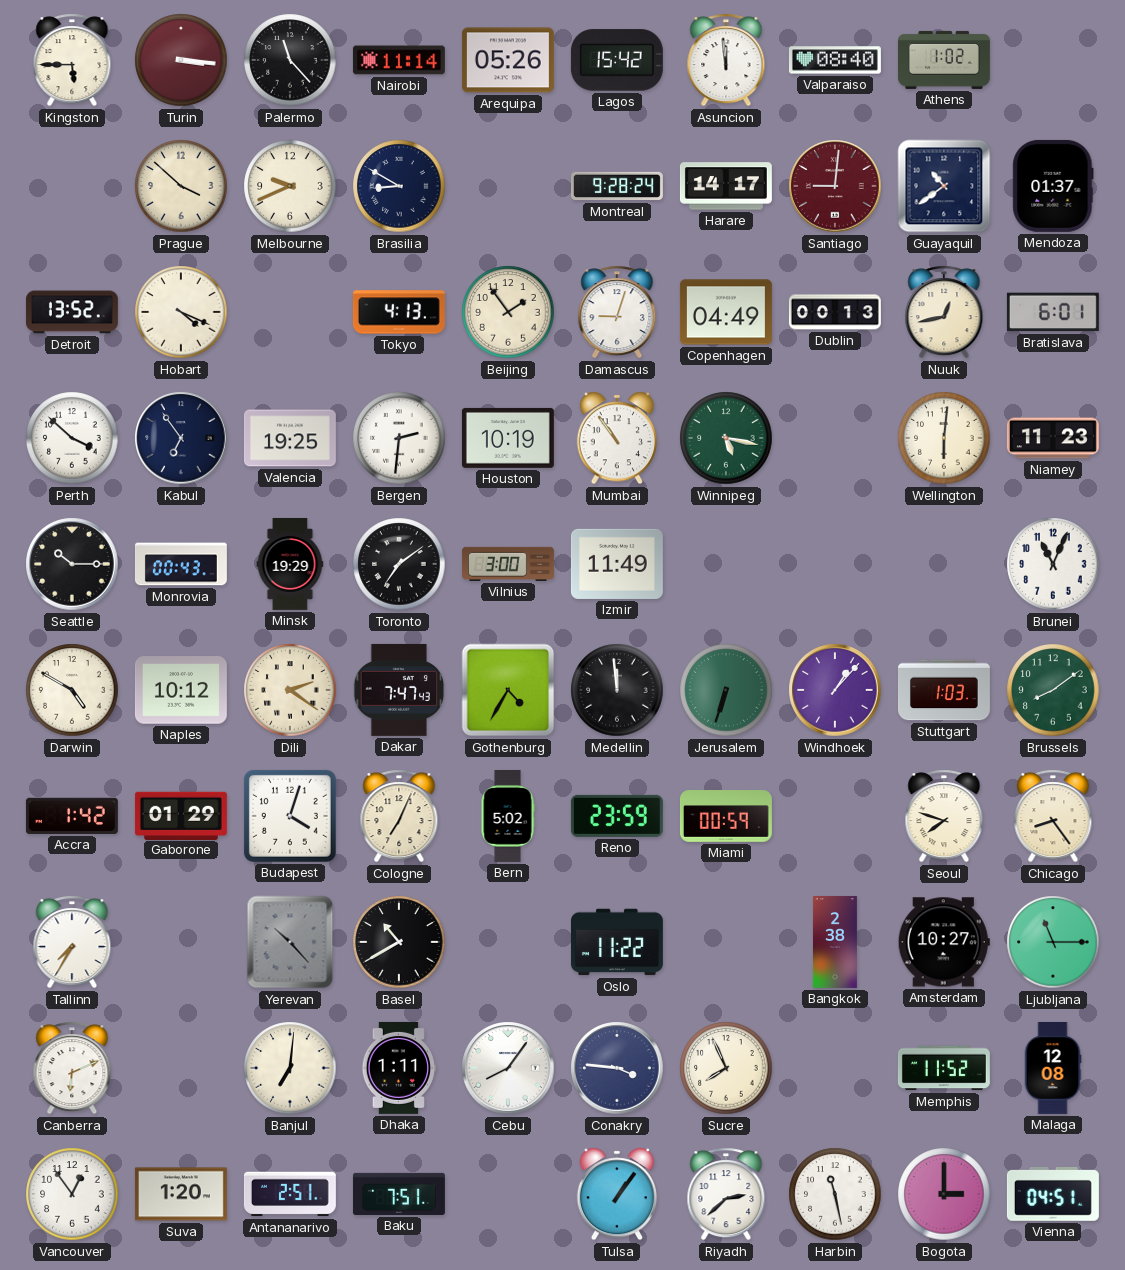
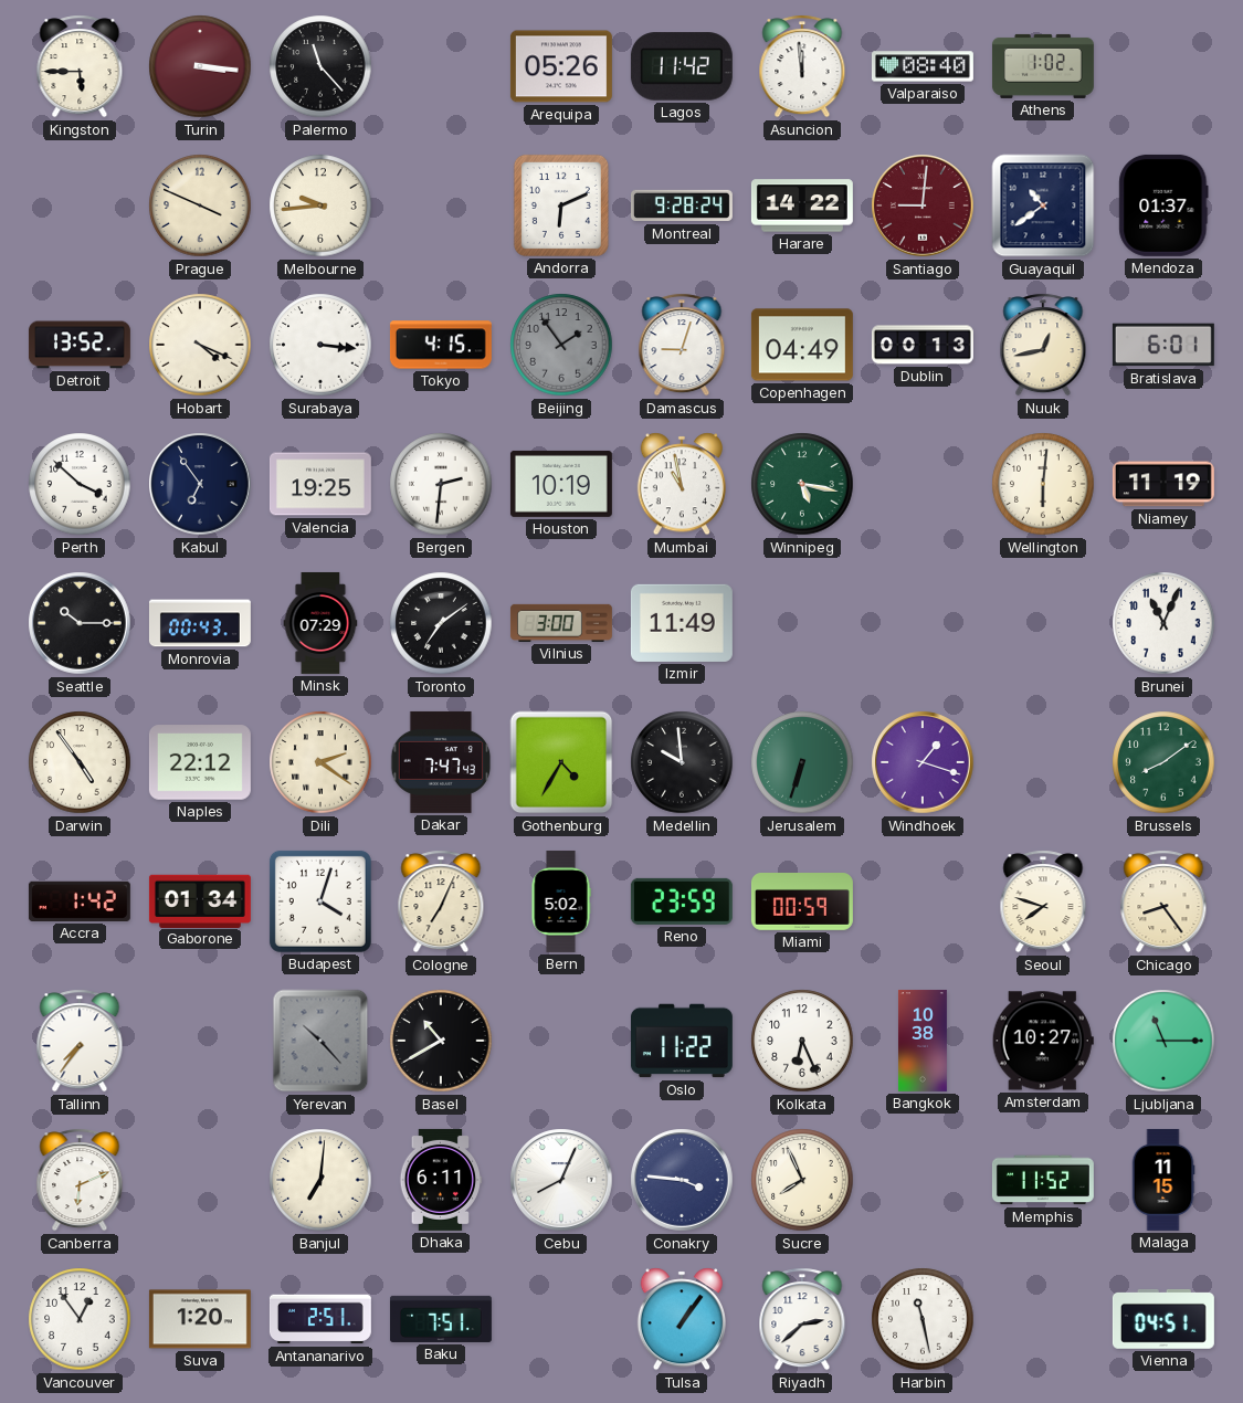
Nairobi: 11:14 -> none (399, 60)
Lagos: 15:42 -> 11:42 (682, 66)
Prague: 3:52 -> 3:49 (200, 205)
Melbourne: 9:41 -> 9:44 (320, 205)
Brasilia: 8:50 -> none (399, 186)
Andorra: none -> 6:11 (561, 205)
Harare: 14:17 -> 14:22 (802, 205)
Surabaya: none -> 3:16 (320, 345)
Tokyo: 4:13 -> 4:15 (441, 345)
Beijing dial: cream -> grey (561, 345)
Mumbai: 10:54 -> 10:58 (681, 484)
Niamey: 11:23 -> 11:19 (1163, 484)
Minsk: 19:29 -> 07:29 (320, 623)
Darwin: 4:50 -> 4:54 (80, 762)
Naples: 10:12 -> 22:12 (200, 762)
Medellin: 11:59 -> 9:59 (682, 762)
Windhoek: 1:07 -> 1:18 (923, 762)
Stuttgart: 1:03 -> none (944, 690)
Gaborone: 01:29 -> 01:34 (200, 900)
Tallinn: 7:35 -> 7:36 (80, 1041)
Kolkata: none -> 6:26 (802, 1041)
Bangkok: 2:38 -> 10:38 (923, 1041)
Dhaka: 1:11 -> 6:11 (441, 1180)
Cebu: 8:06 -> 8:04 (561, 1180)
Malaga: 12:08 -> 11:15 (1163, 1180)
Bogota: 3:00 -> none (944, 1194)
